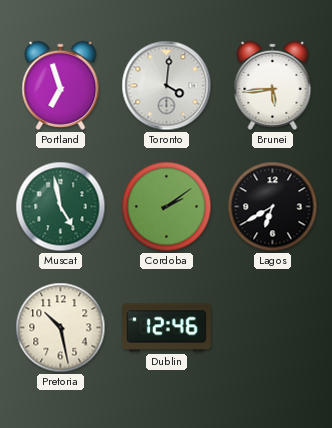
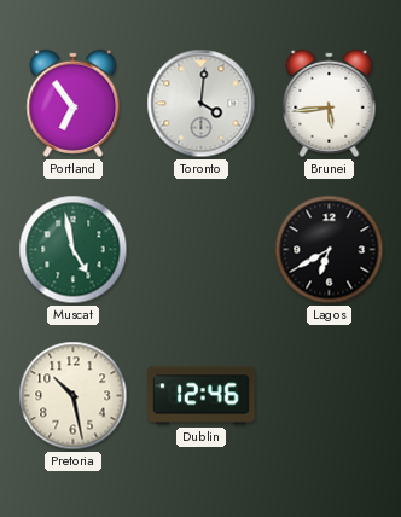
Portland: 6:57 -> 6:54 (74, 103)
Cordoba: 2:09 -> none (167, 207)
